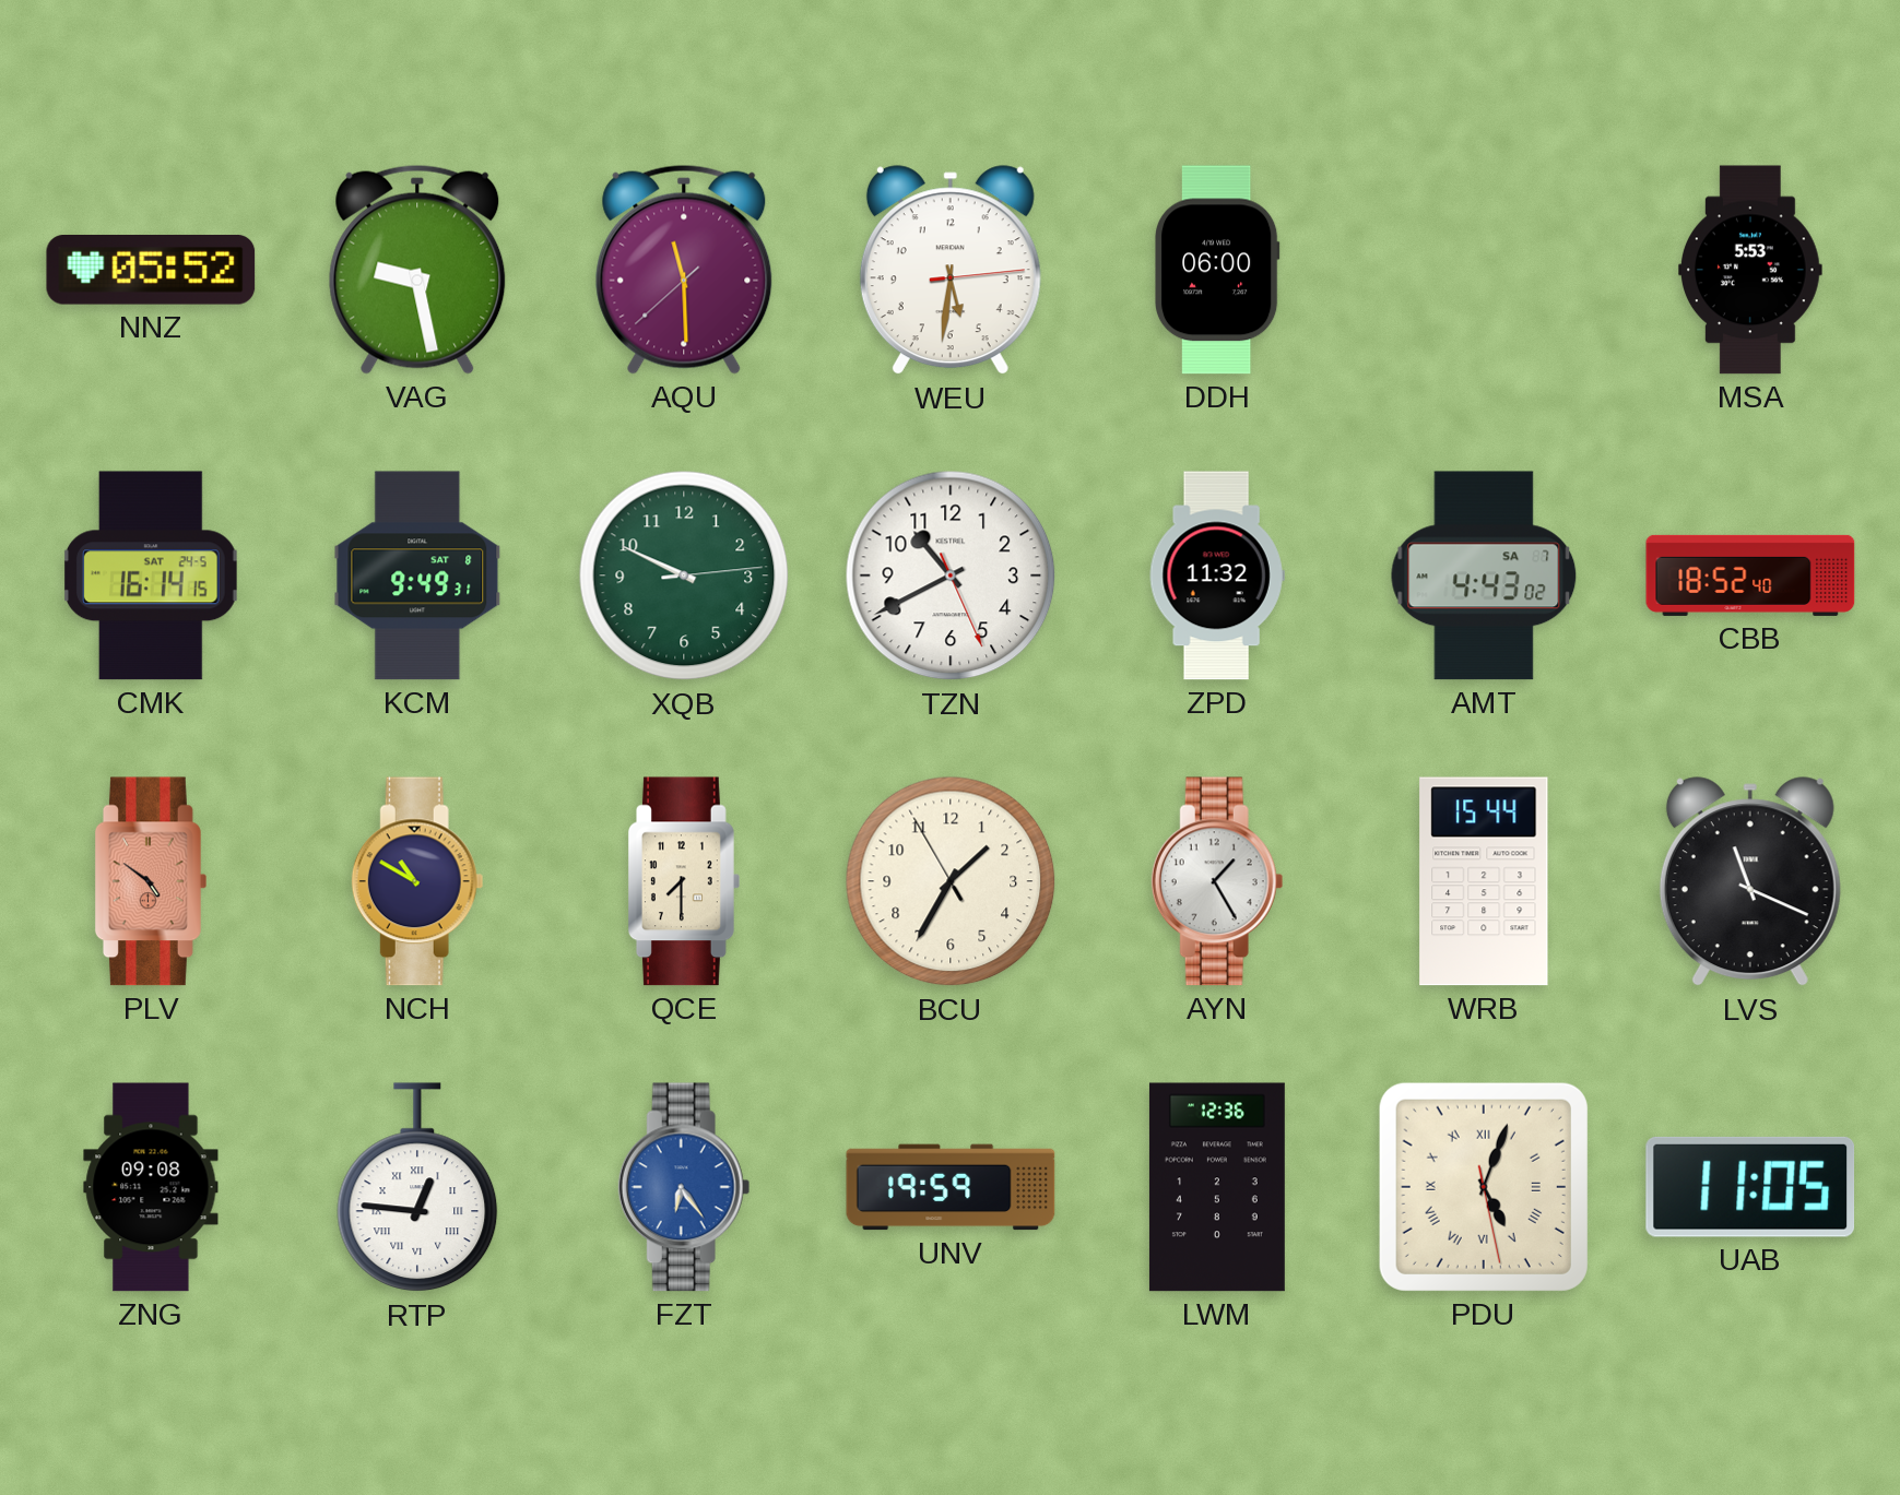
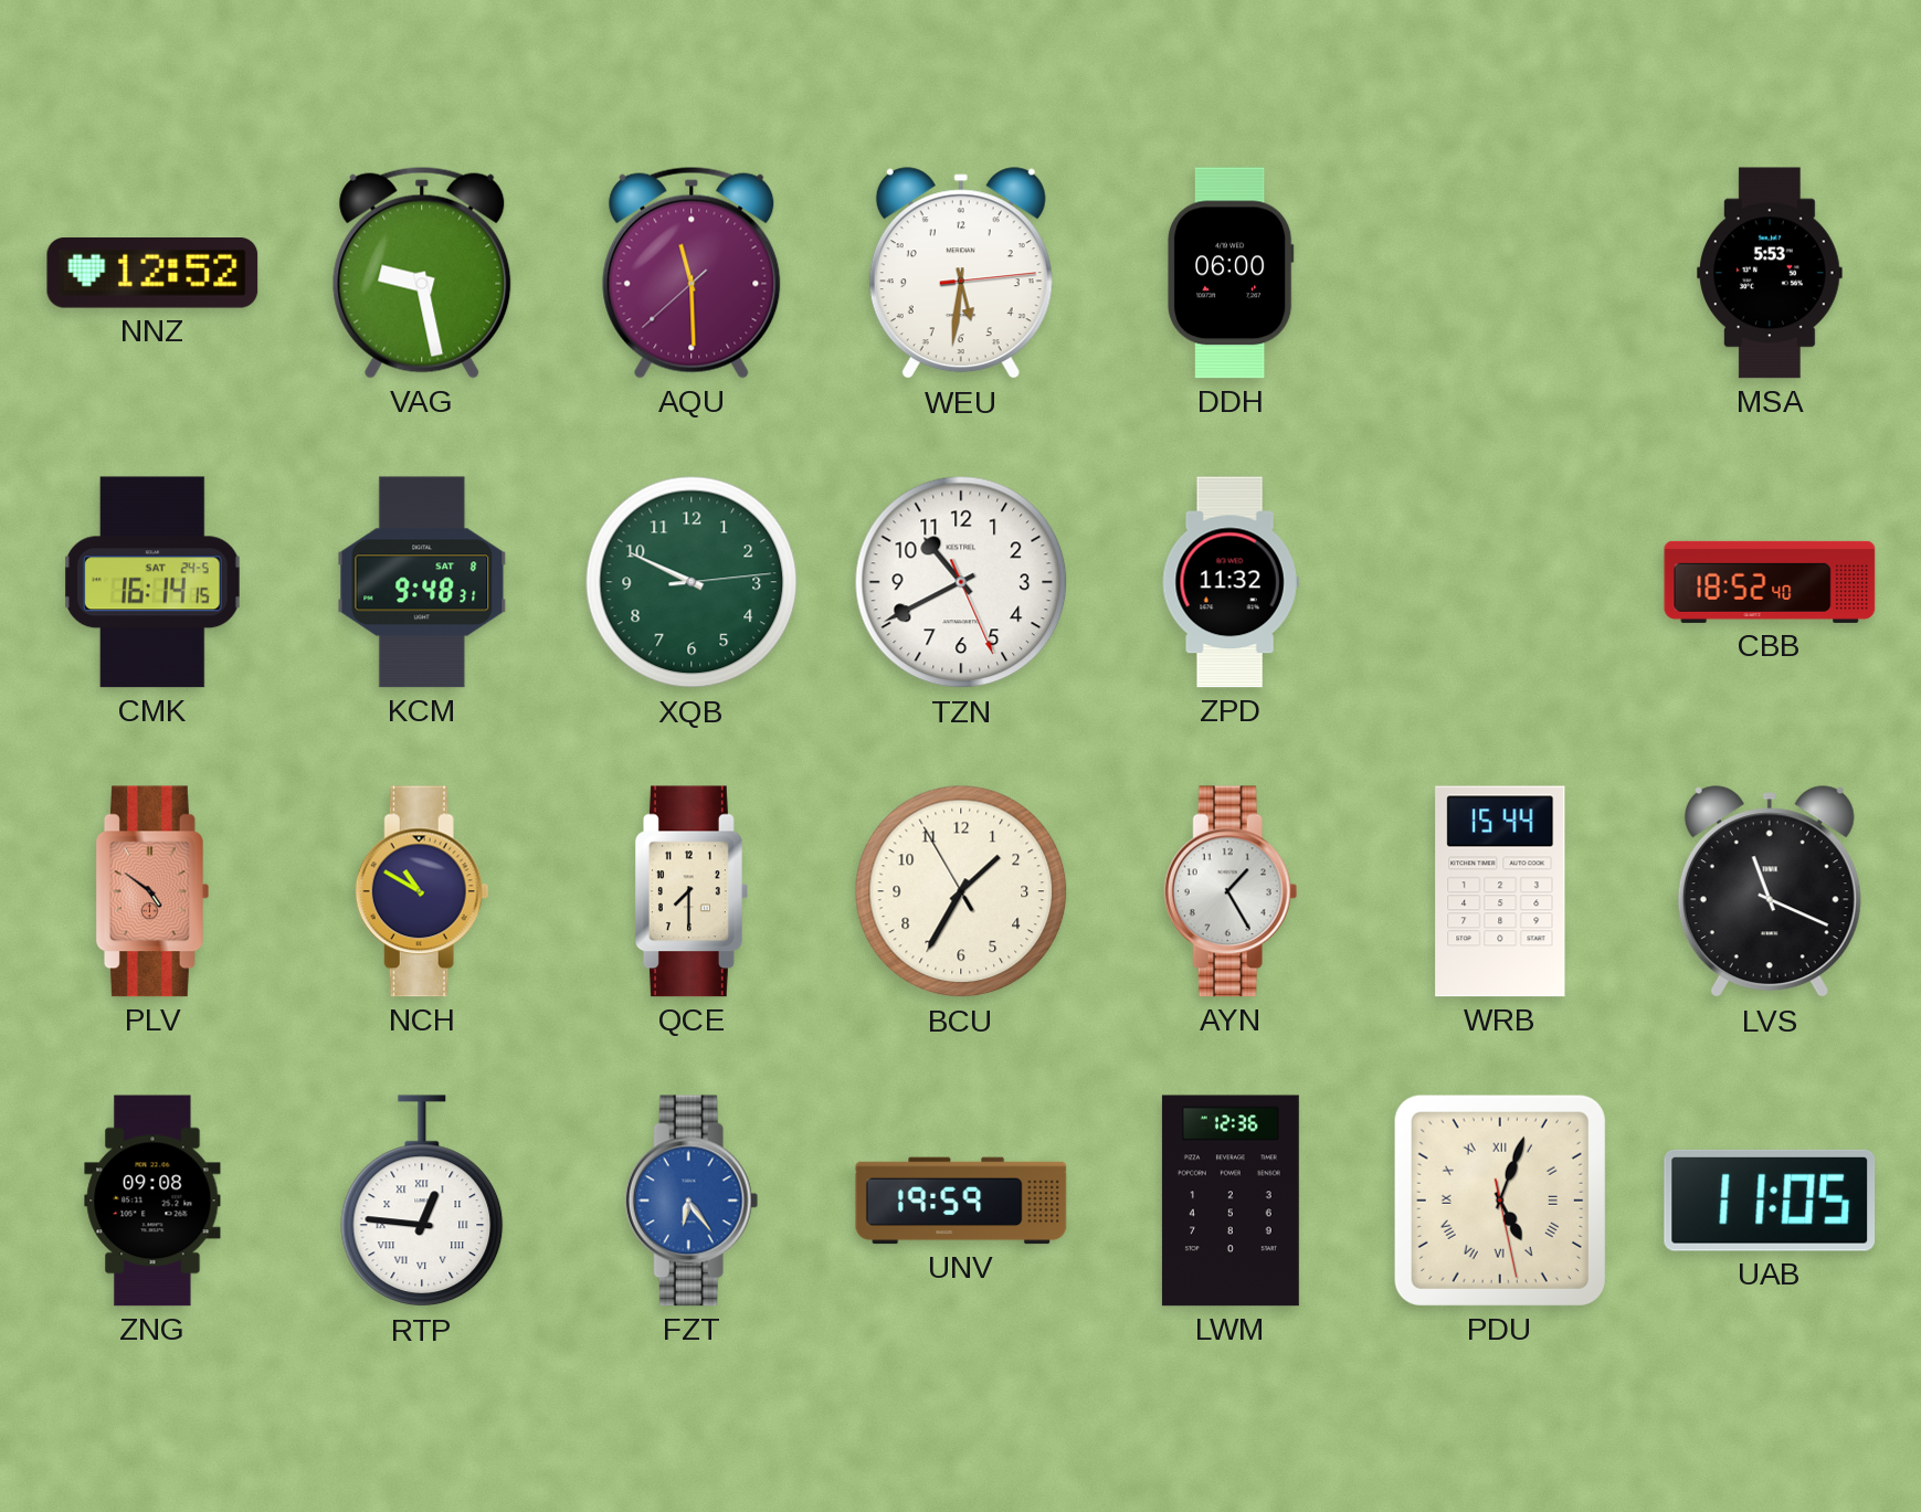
NNZ: 05:52 -> 12:52 (152, 273)
KCM: 9:49 -> 9:48 (422, 582)
AMT: 4:43 -> none (1484, 576)
